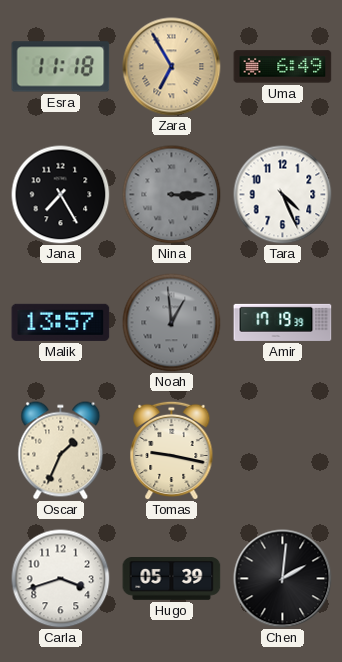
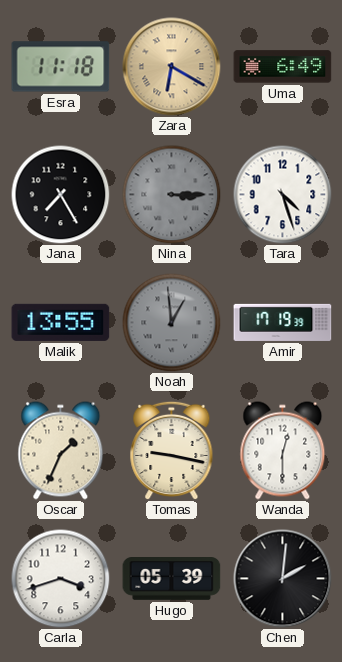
Zara: 6:55 -> 6:20 (172, 67)
Tara: 4:26 -> 4:27 (283, 195)
Malik: 13:57 -> 13:55 (61, 322)
Wanda: none -> 12:30 (283, 451)
